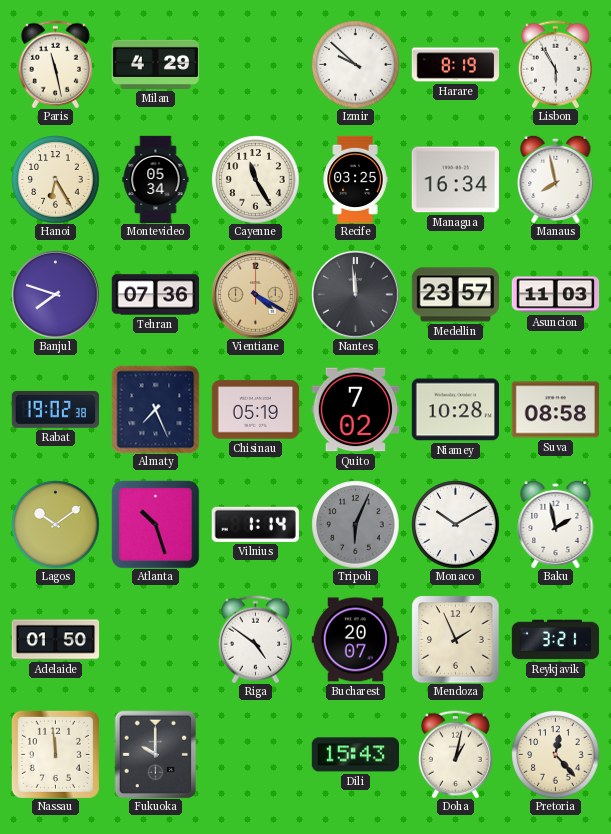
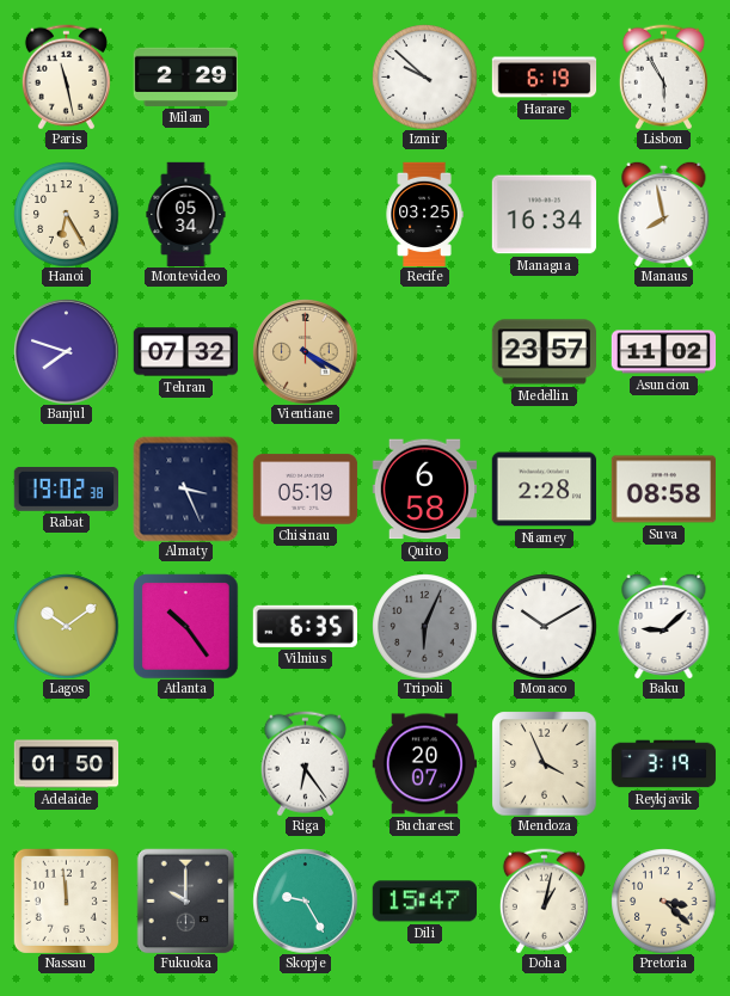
Milan: 4:29 -> 2:29 (185, 76)
Harare: 8:19 -> 6:19 (544, 78)
Cayenne: 11:25 -> none (255, 179)
Tehran: 07:36 -> 07:32 (185, 352)
Nantes: 11:59 -> none (355, 294)
Asuncion: 11:03 -> 11:02 (663, 352)
Almaty: 7:26 -> 3:26 (185, 488)
Quito: 7:02 -> 6:58 (424, 490)
Niamey: 10:28 -> 2:28 (544, 490)
Atlanta: 10:27 -> 10:24 (185, 626)
Vilnius: 1:14 -> 6:35 (305, 626)
Baku: 1:58 -> 9:08 (664, 626)
Riga: 4:51 -> 6:24 (305, 763)
Mendoza: 1:56 -> 3:56 (544, 763)
Reykjavik: 3:21 -> 3:19 (663, 764)
Skopje: none -> 9:25 (305, 900)
Dili: 15:43 -> 15:47 (424, 902)
Pretoria: 12:23 -> 3:22 (663, 900)
